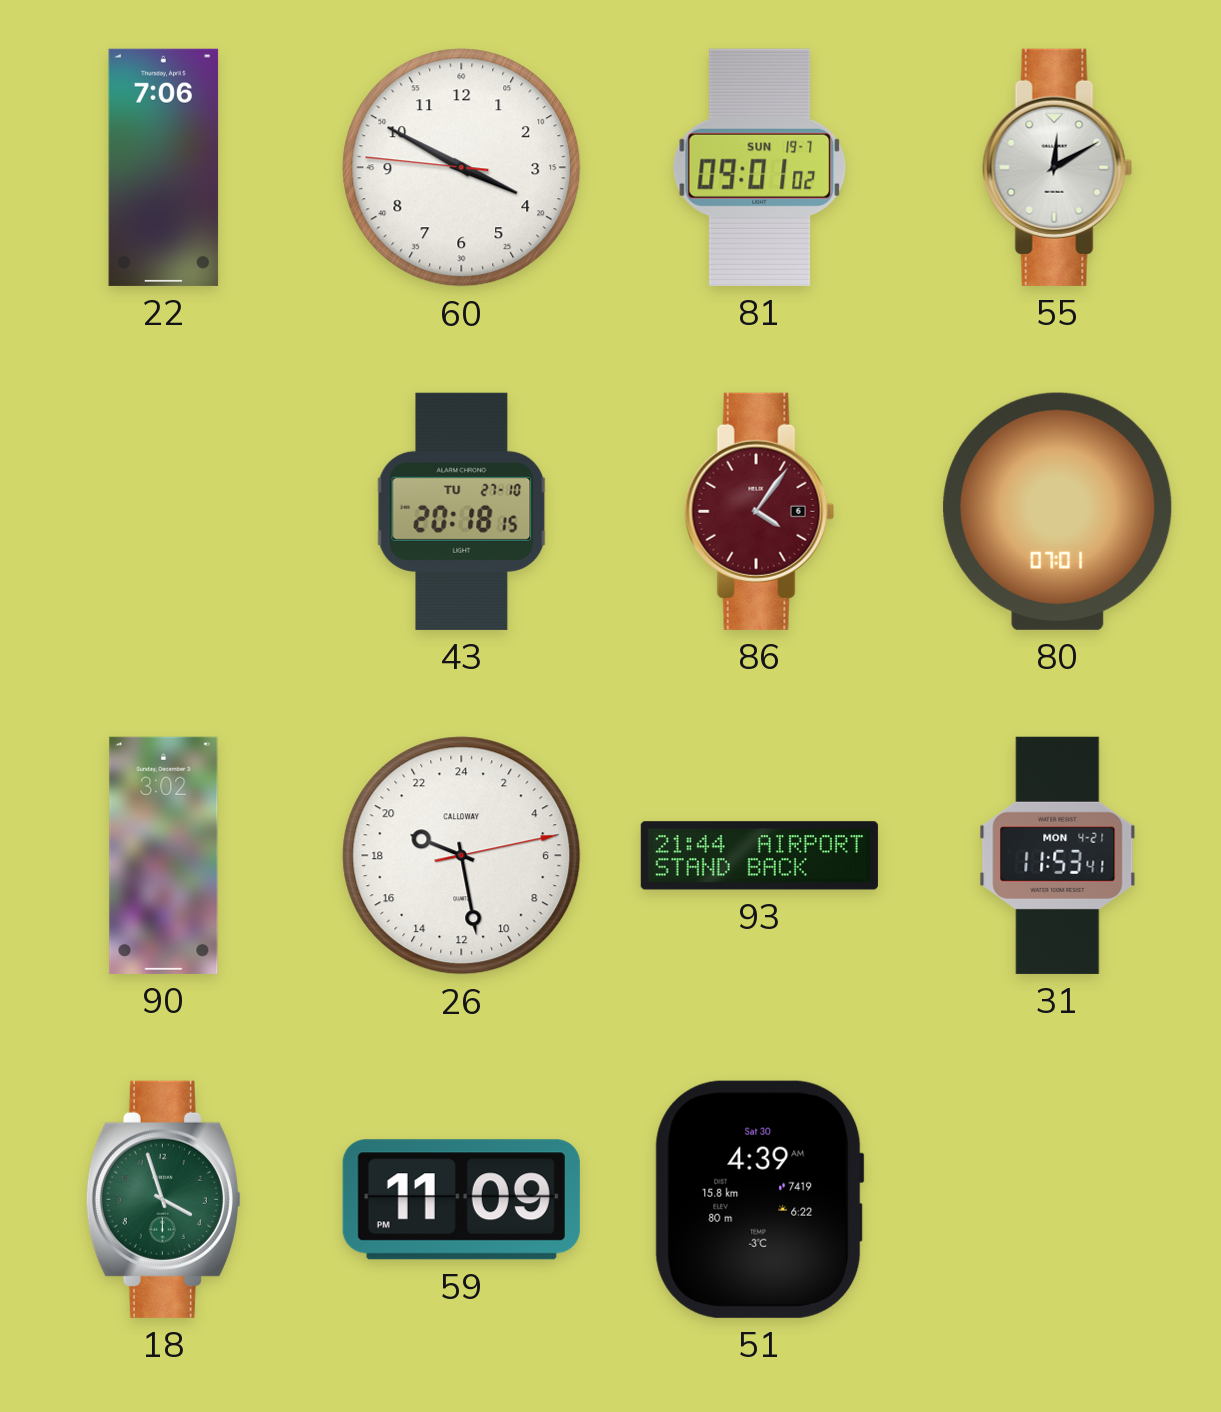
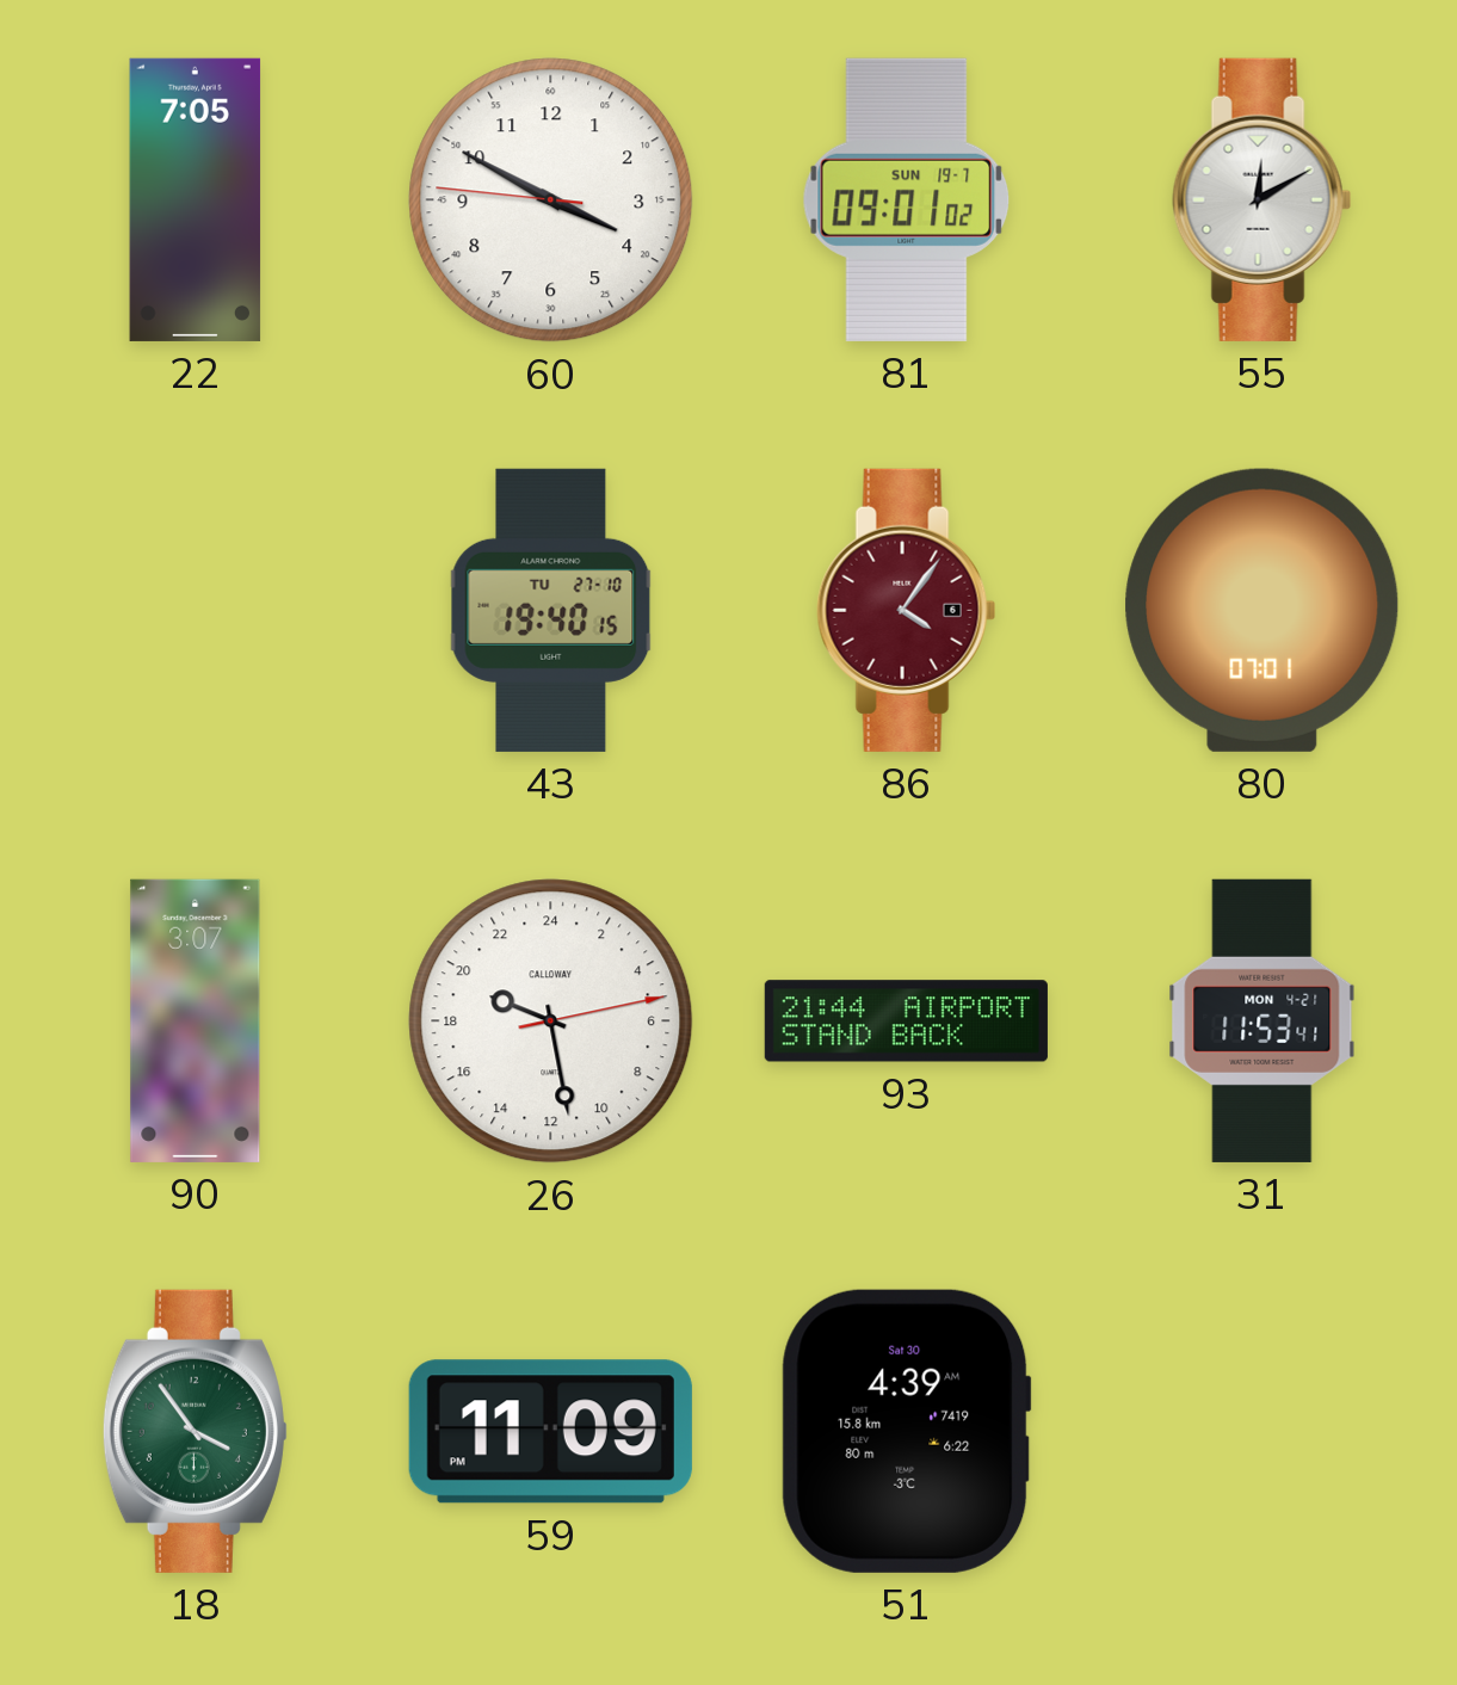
22: 7:06 -> 7:05 (196, 199)
43: 20:18 -> 19:40 (551, 610)
90: 3:02 -> 3:07 (196, 1020)
18: 3:57 -> 3:54 (195, 1431)
